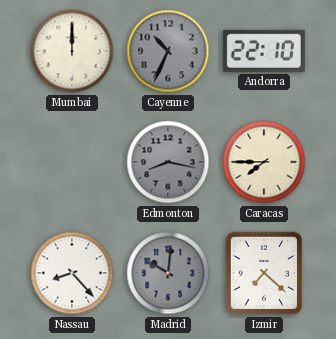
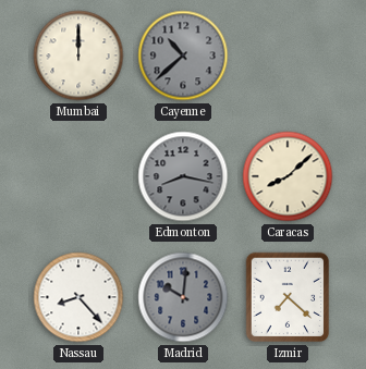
Cayenne: 10:34 -> 10:38 (183, 56)
Andorra: 22:10 -> none (264, 51)
Caracas: 7:45 -> 8:08 (288, 176)
